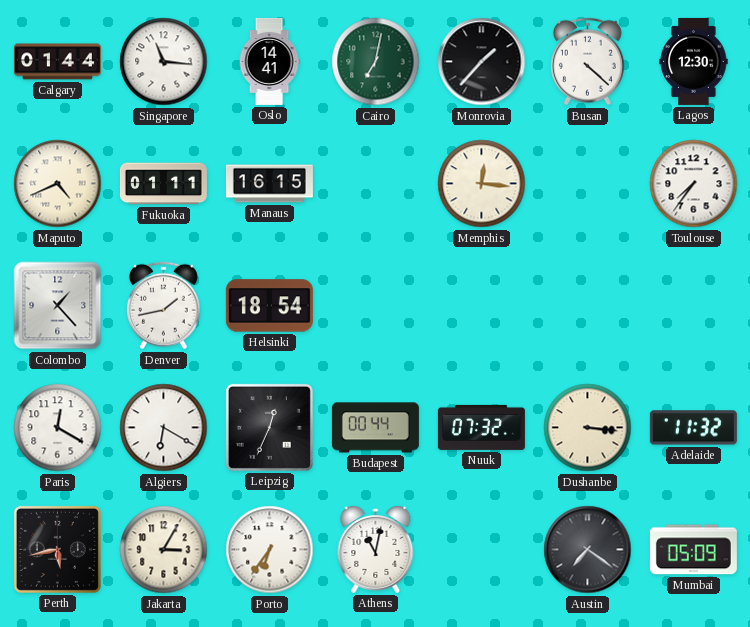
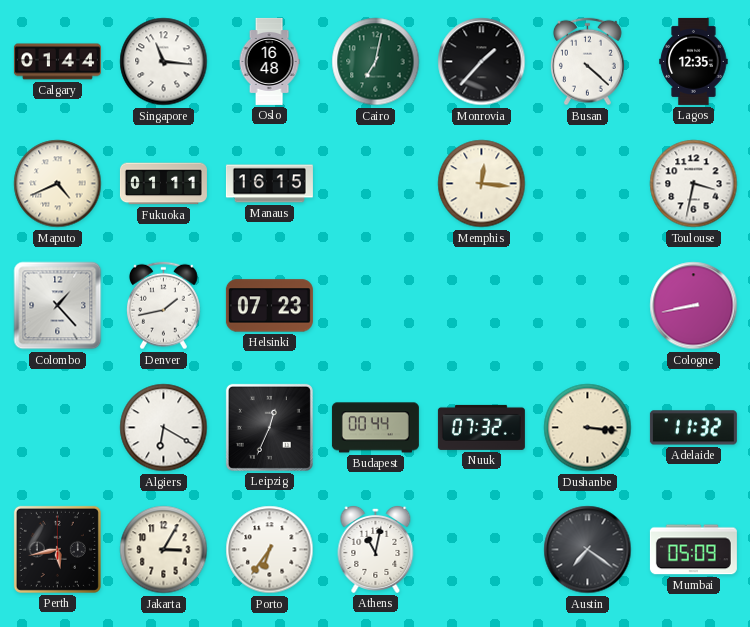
Oslo: 14:41 -> 16:48 (269, 61)
Lagos: 12:30 -> 12:35 (694, 61)
Toulouse: 7:36 -> 3:32 (694, 184)
Helsinki: 18:54 -> 07:23 (269, 306)
Cologne: none -> 8:43 (694, 306)
Paris: 12:20 -> none (58, 428)
